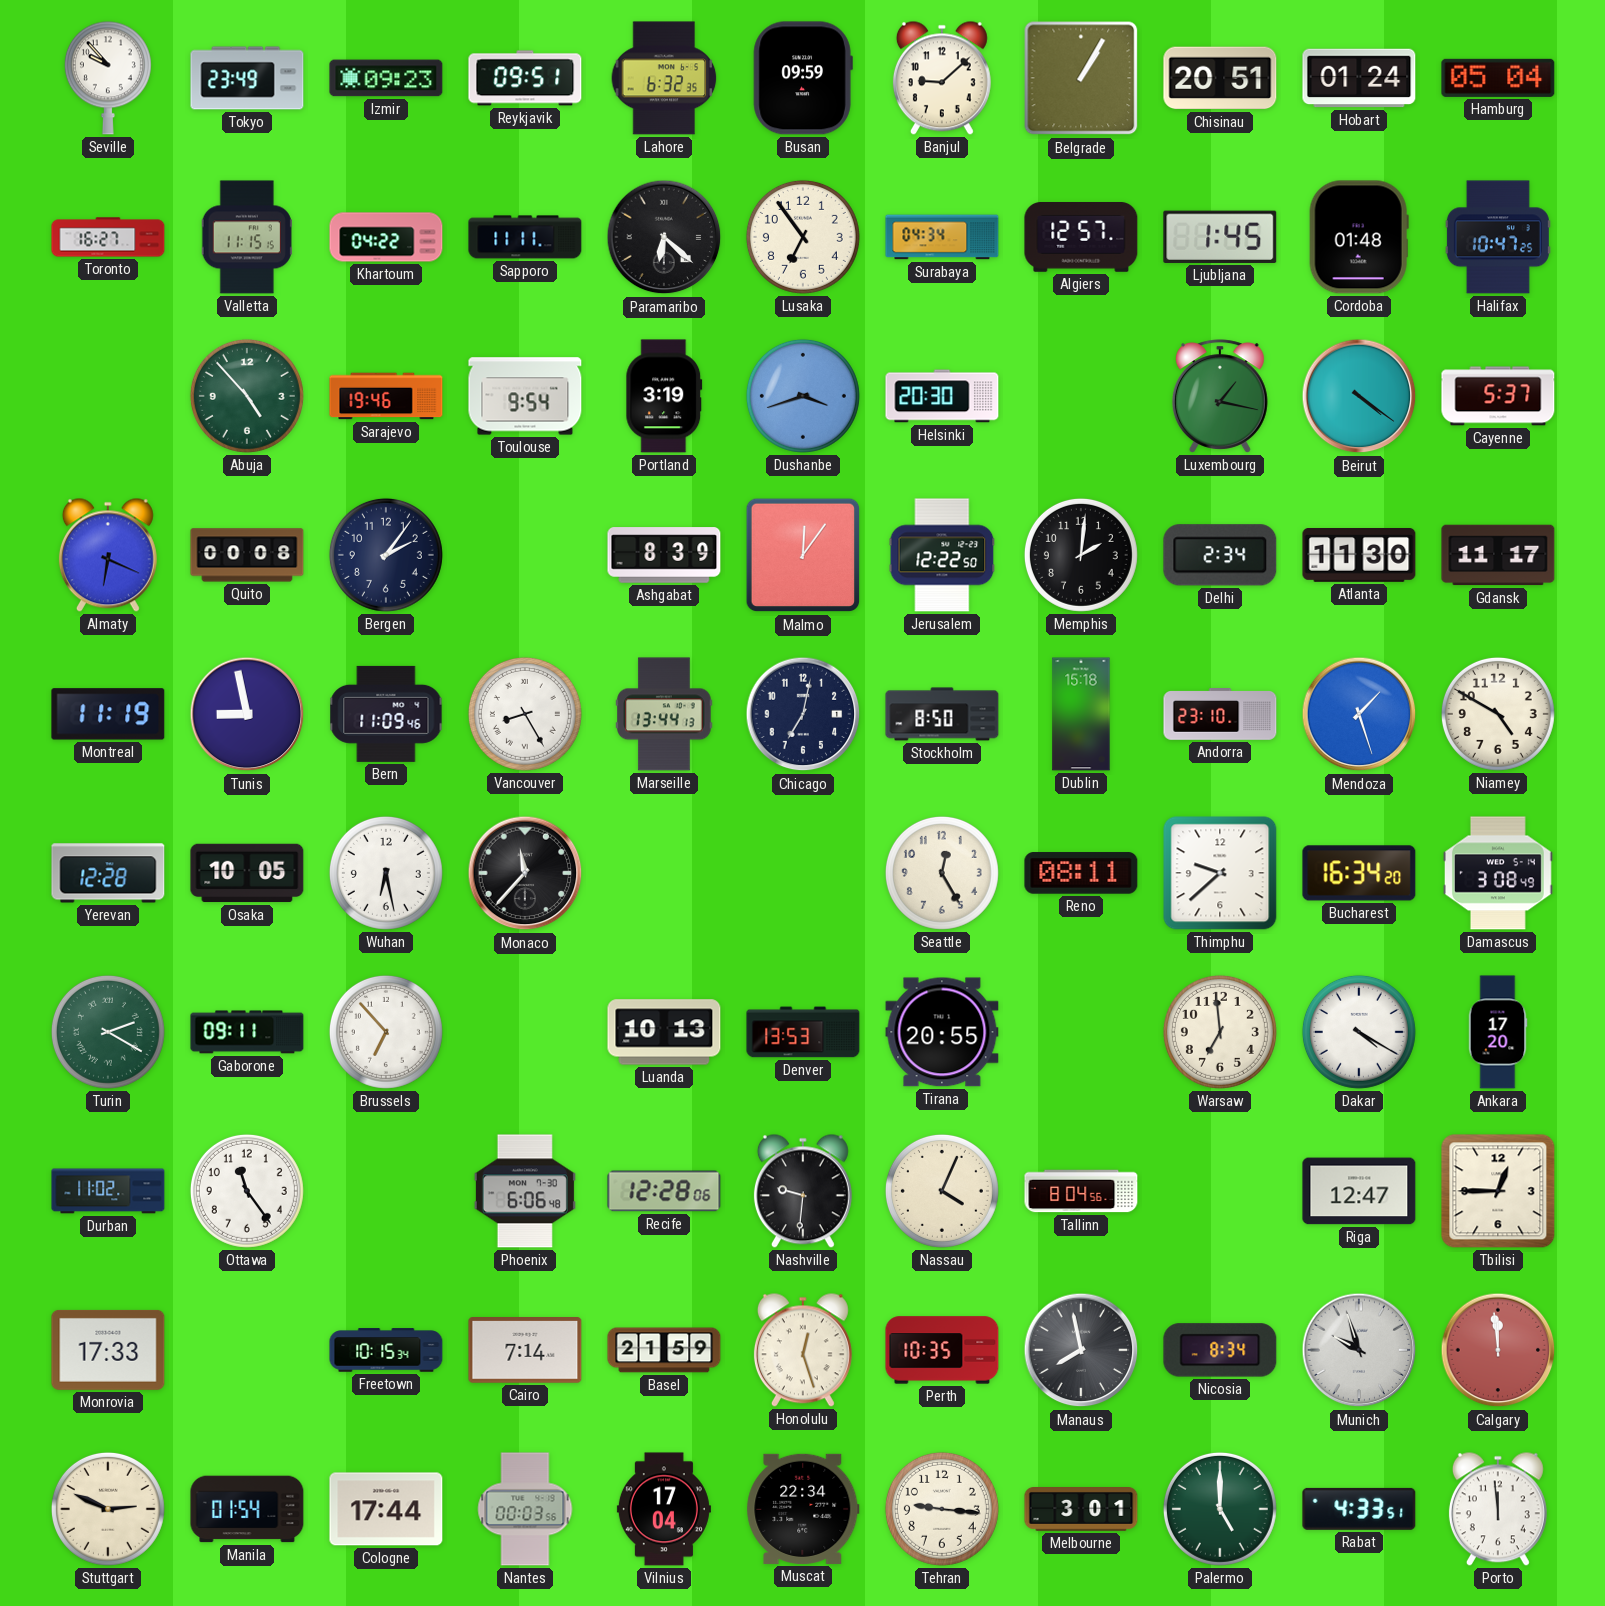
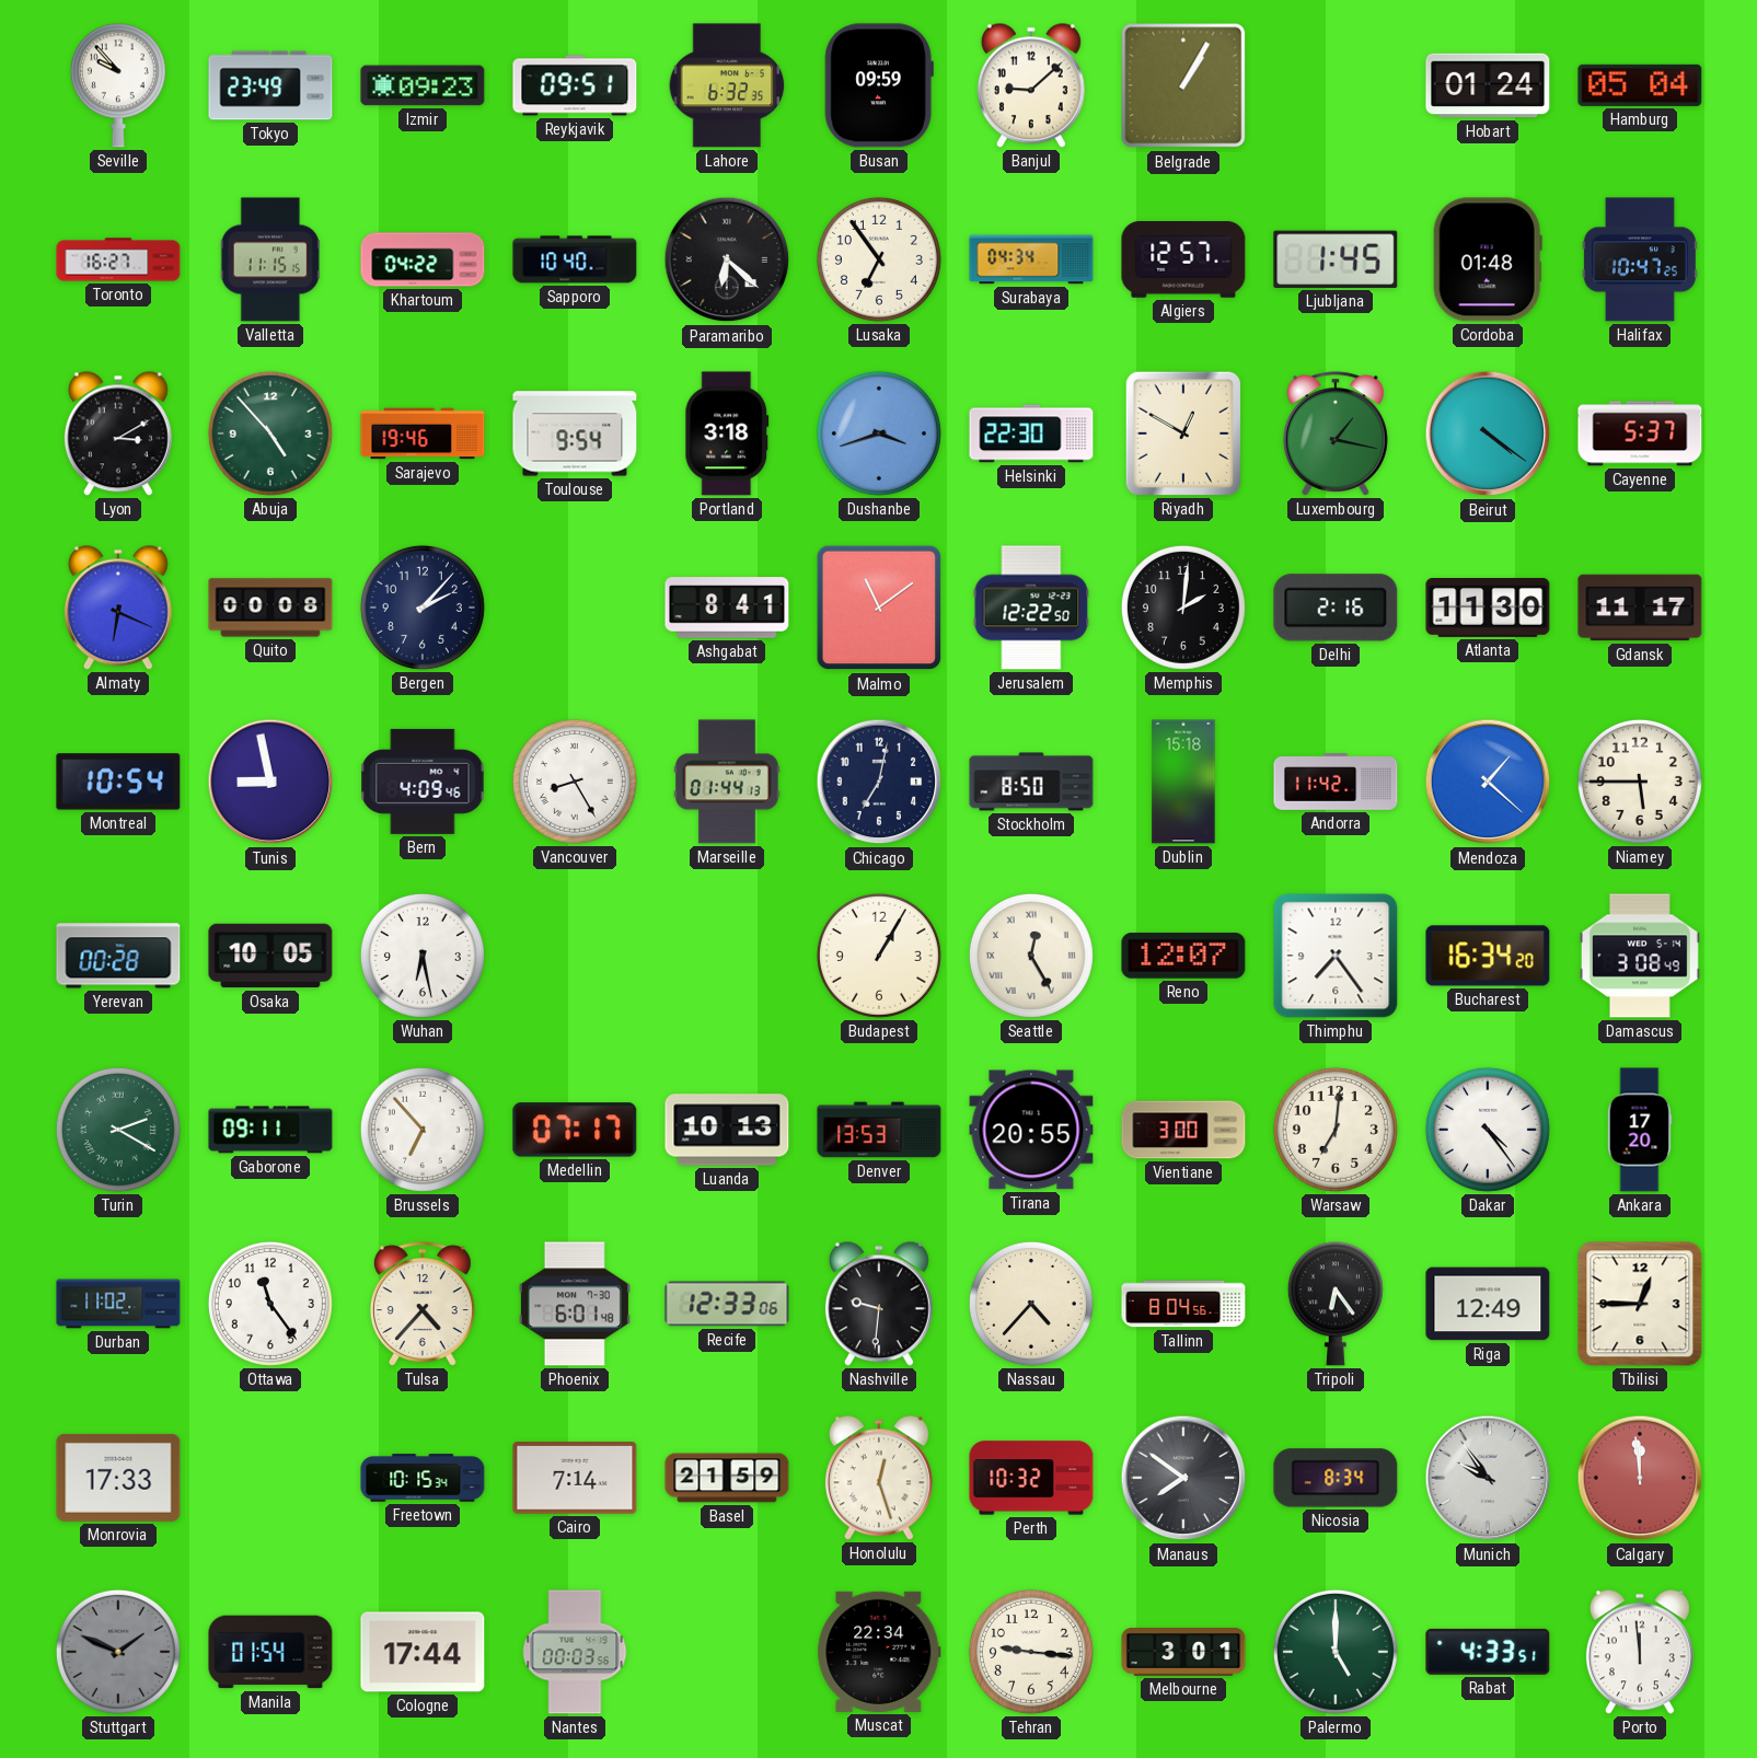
Chisinau: 20:51 -> none (1220, 78)
Sapporo: 11:11 -> 10:40 (575, 259)
Lyon: none -> 3:10 (118, 433)
Portland: 3:19 -> 3:18 (727, 433)
Helsinki: 20:30 -> 22:30 (1031, 433)
Riyadh: none -> 12:50 (1183, 433)
Bergen: 2:06 -> 2:07 (423, 608)
Ashgabat: 8:39 -> 8:41 (727, 608)
Malmo: 12:06 -> 11:09 (879, 608)
Delhi: 2:34 -> 2:16 (1336, 608)
Montreal: 11:19 -> 10:54 (118, 782)
Bern: 11:09 -> 4:09 (423, 782)
Marseille: 13:44 -> 01:44 (727, 782)
Andorra: 23:10 -> 11:42 (1336, 783)
Mendoza: 1:27 -> 1:22 (1488, 782)
Niamey: 4:50 -> 5:45 (1640, 782)
Yerevan: 12:28 -> 00:28 (118, 956)
Monaco: 11:37 -> none (525, 873)
Budapest: none -> 1:05 (879, 956)
Seattle numerals: Arabic -> Roman (1031, 956)
Reno: 08:11 -> 12:07 (1183, 956)
Thimphu: 9:38 -> 7:24 (1336, 956)
Medellin: none -> 07:17 (575, 1130)
Vientiane: none -> 3:00 (1183, 1130)
Warsaw: 6:59 -> 7:01 (1336, 1130)
Dakar: 4:20 -> 4:24 (1488, 1130)
Tulsa: none -> 4:37 (423, 1304)
Phoenix: 6:06 -> 6:01 (575, 1304)
Recife: 12:28 -> 12:33 (727, 1304)
Nassau: 4:04 -> 4:37 (1031, 1304)
Tripoli: none -> 6:24 (1336, 1304)
Riga: 12:47 -> 12:49 (1488, 1304)
Perth: 10:35 -> 10:32 (1031, 1478)
Manaus: 7:58 -> 7:51 (1183, 1478)
Munich: 9:57 -> 9:54 (1488, 1478)
Stuttgart: 2:49 -> 1:49 (118, 1652)
Stuttgart dial: cream -> grey (118, 1652)
Vilnius: 17:04 -> none (664, 1509)
